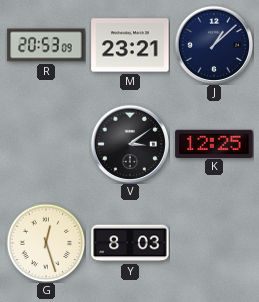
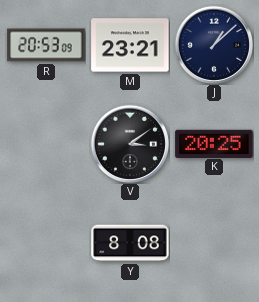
K: 12:25 -> 20:25 (214, 143)
G: 12:27 -> none (46, 243)
Y: 8:03 -> 8:08 (130, 243)
